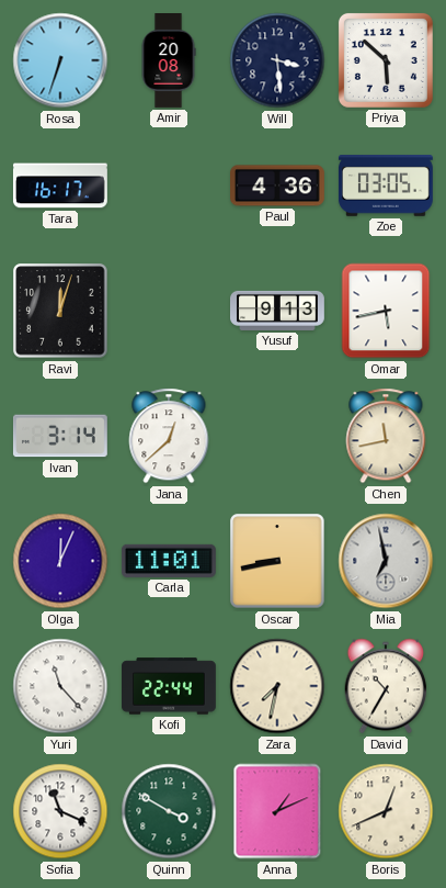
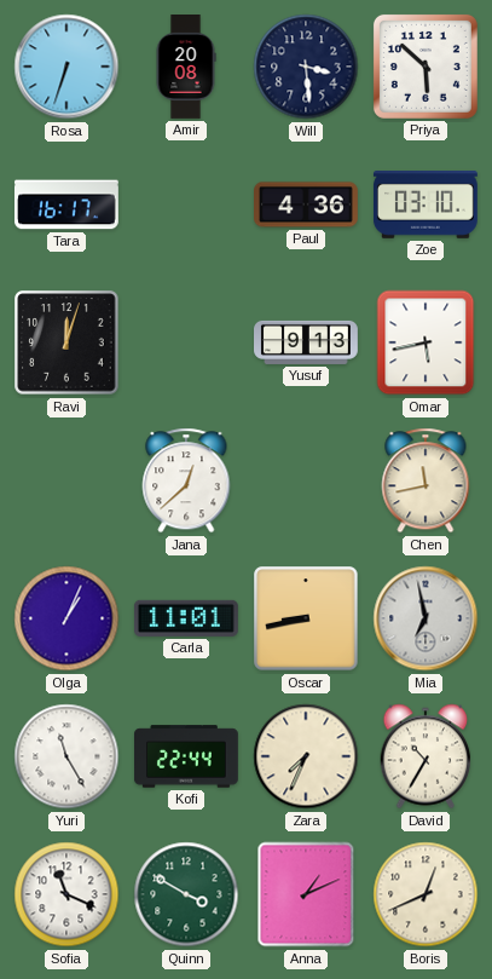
Zoe: 03:05 -> 03:10 (426, 206)
Ivan: 3:14 -> none (60, 436)
Olga: 12:04 -> 1:04 (66, 618)
Yuri: 11:23 -> 11:25 (66, 756)
Zara: 7:32 -> 7:34 (306, 756)
